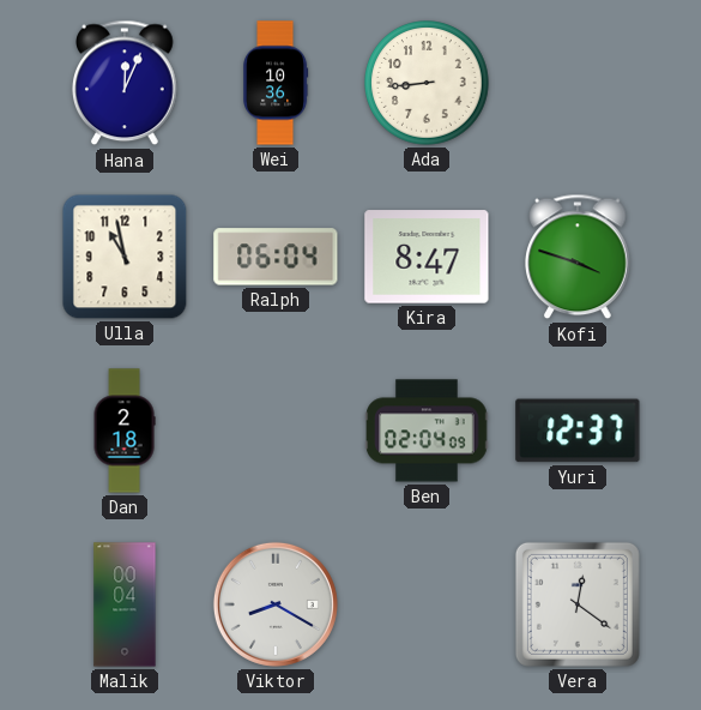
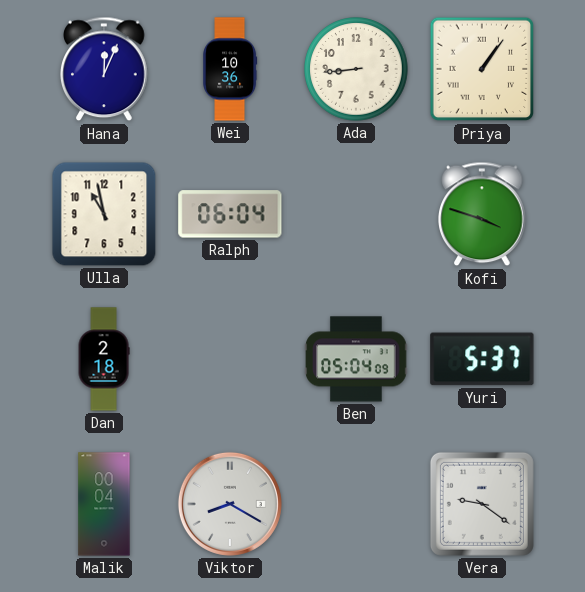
Priya: none -> 1:06 (482, 69)
Kira: 8:47 -> none (427, 257)
Ben: 02:04 -> 05:04 (356, 359)
Yuri: 12:37 -> 5:37 (482, 359)
Vera: 12:21 -> 9:21 (482, 504)
